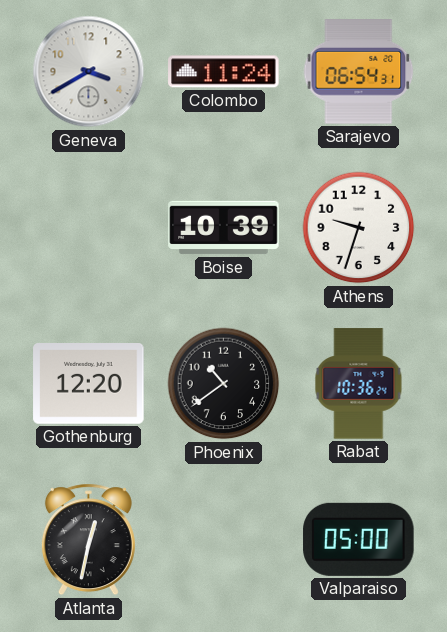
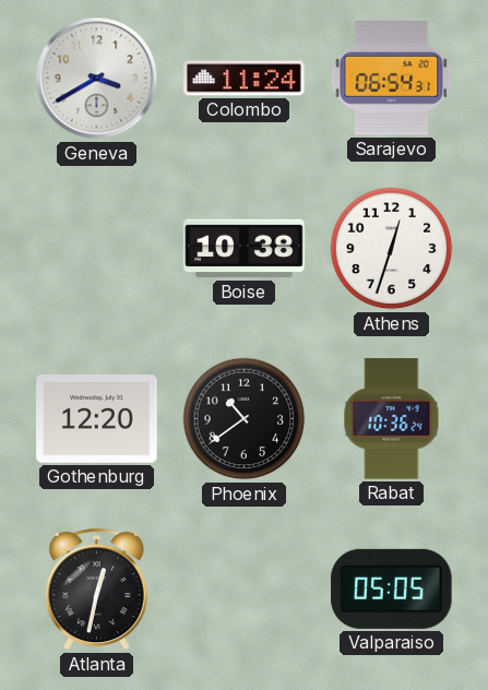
Boise: 10:39 -> 10:38 (245, 249)
Athens: 9:33 -> 12:33 (392, 249)
Valparaiso: 05:00 -> 05:05 (392, 588)
